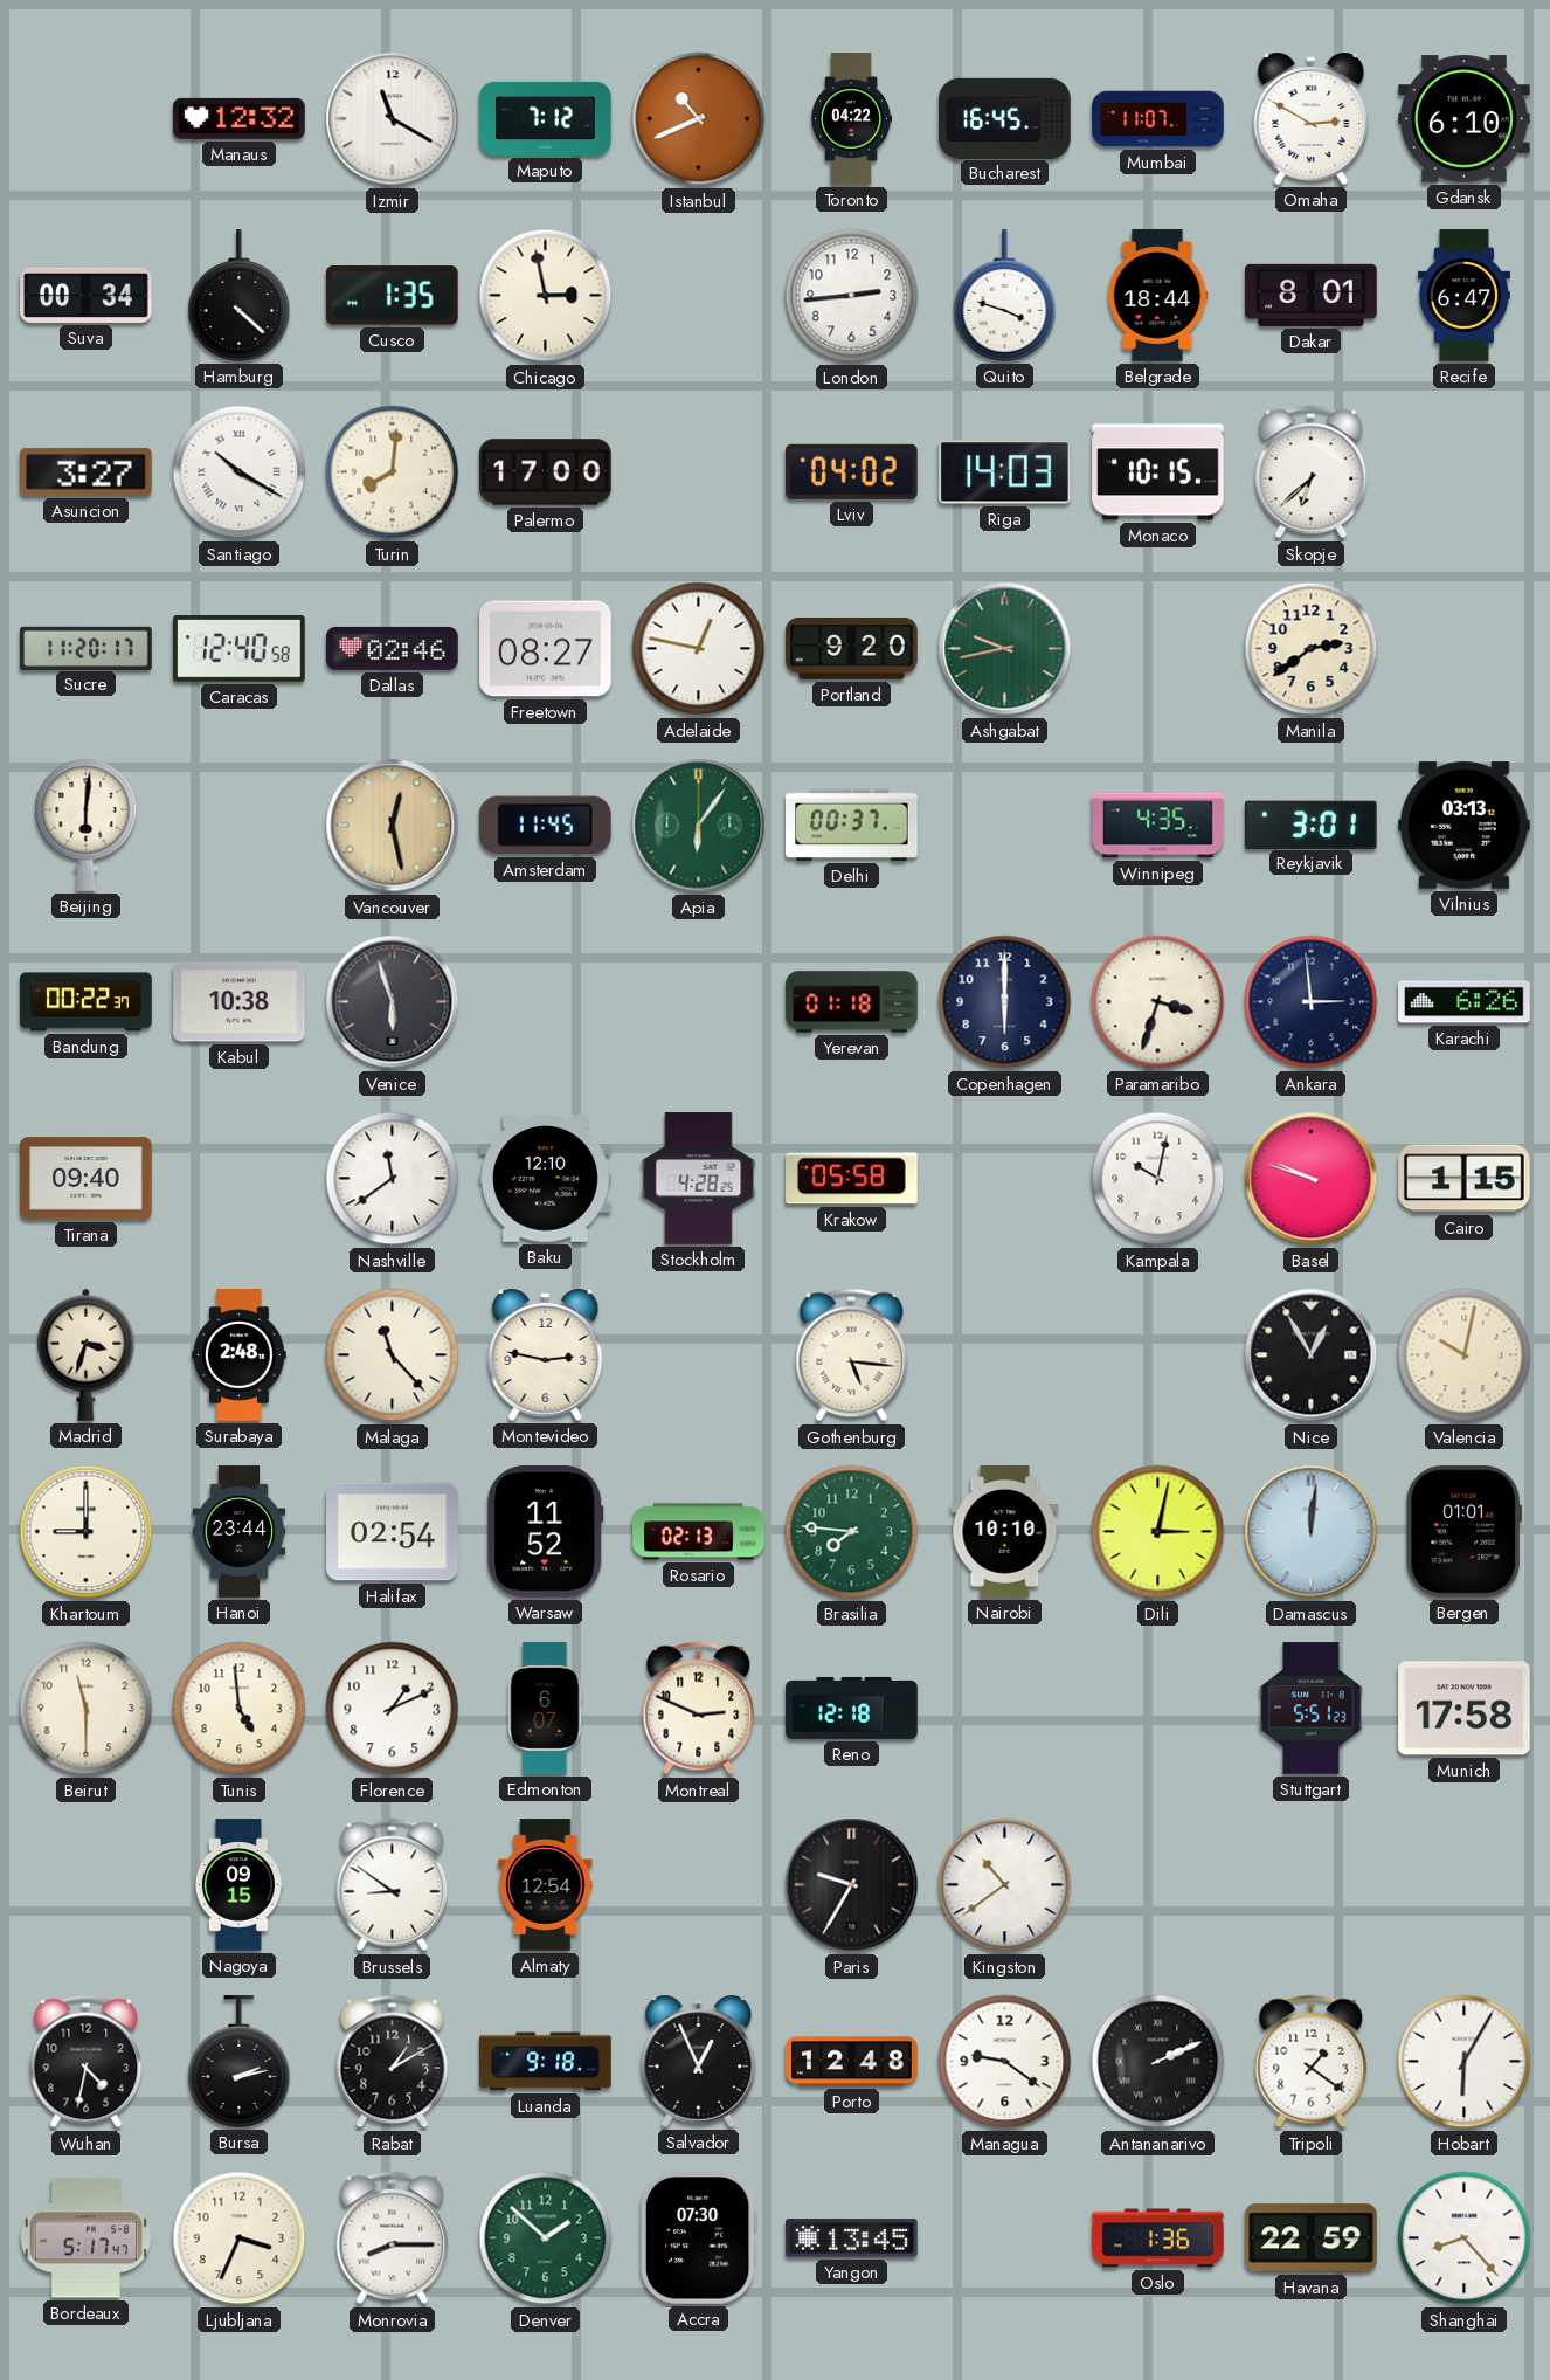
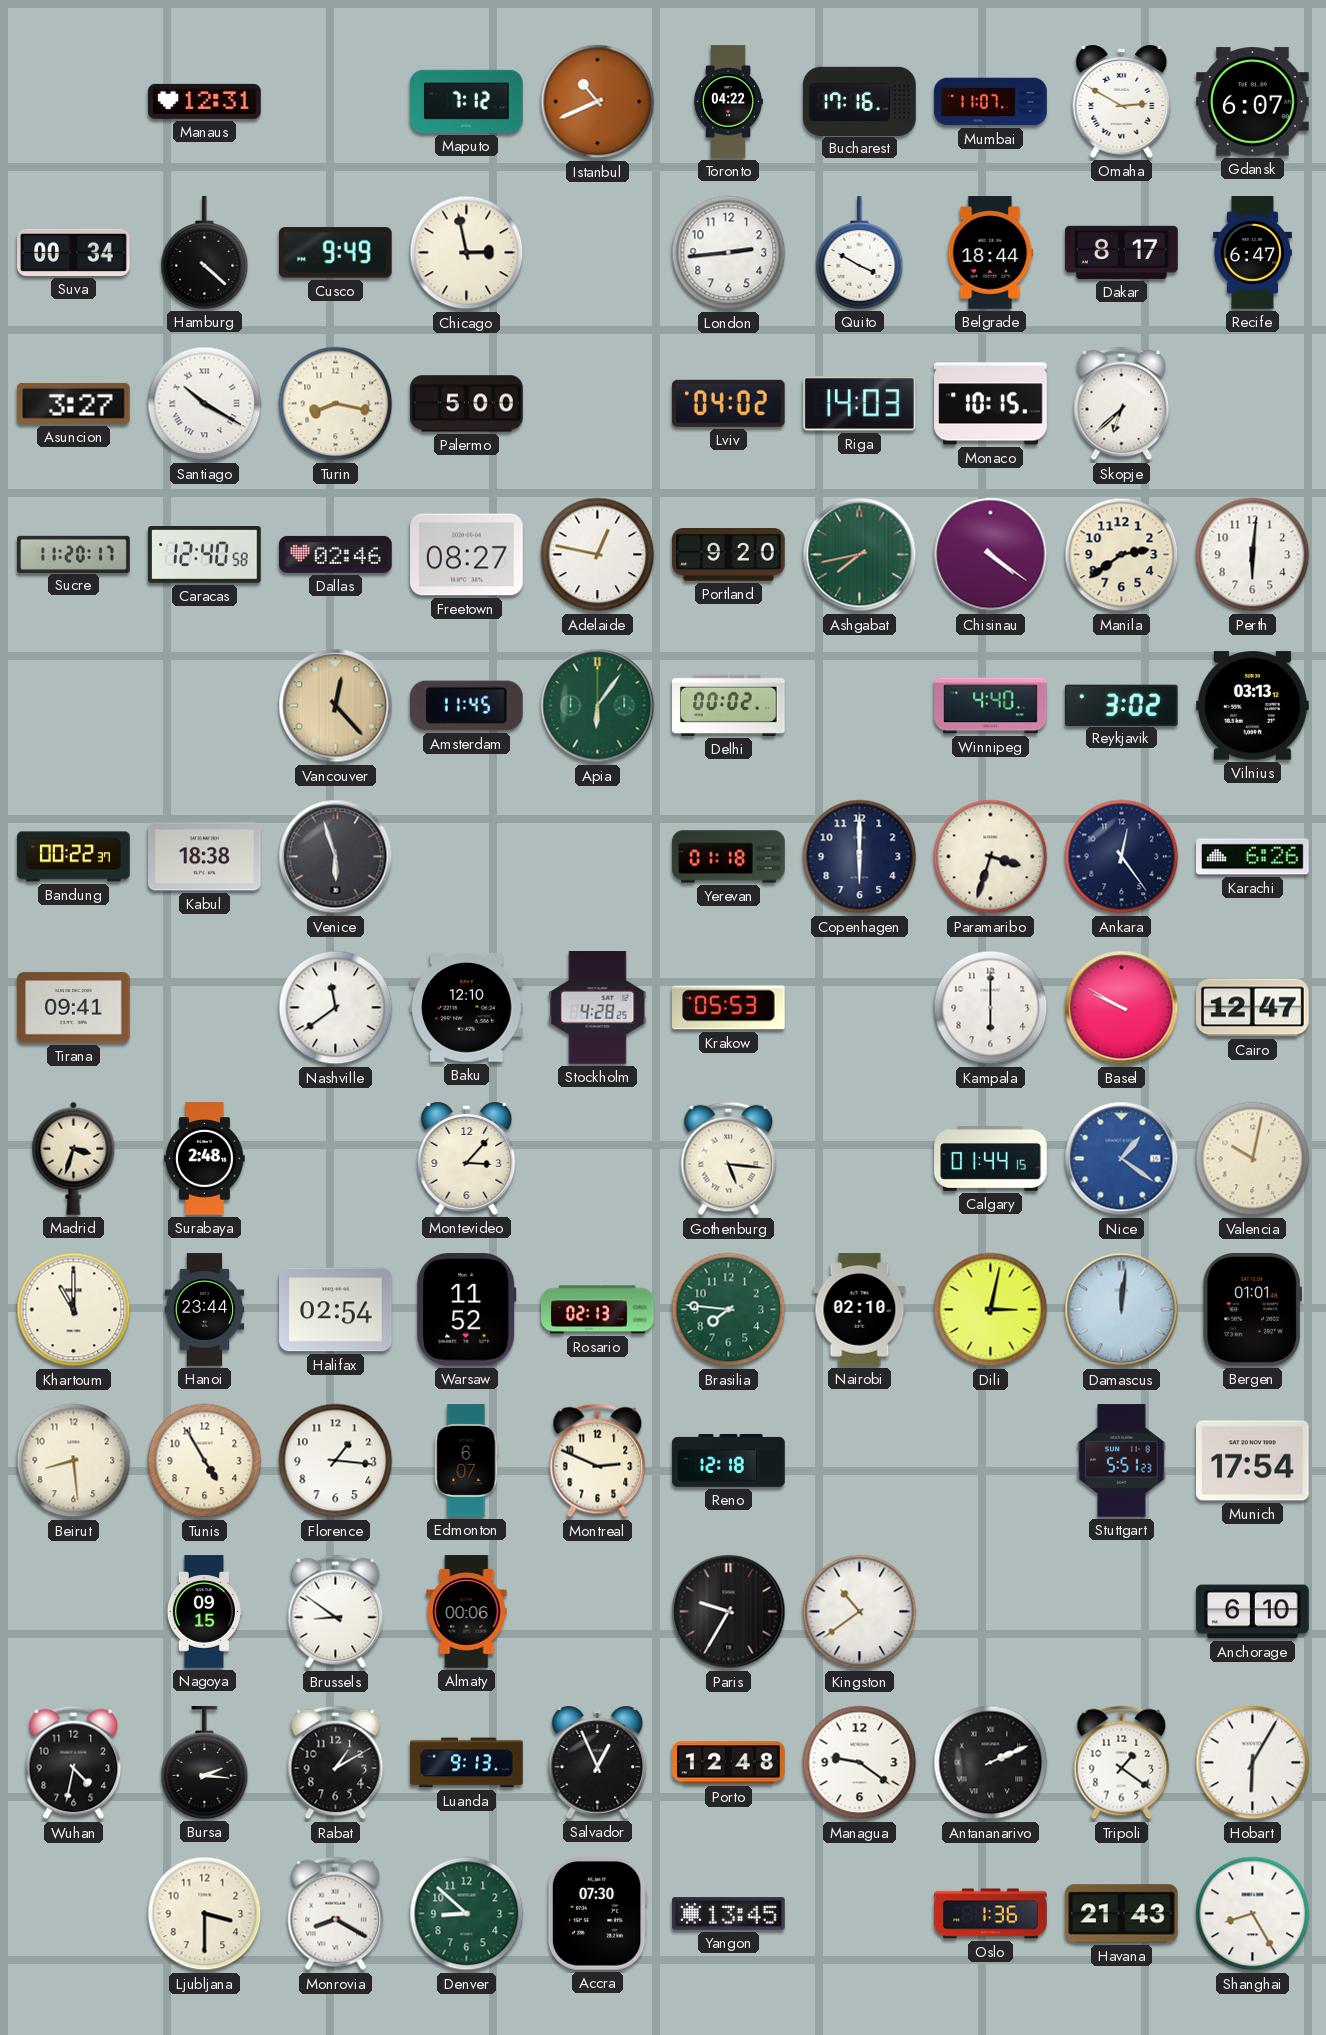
Manaus: 12:32 -> 12:31 (205, 101)
Izmir: 11:20 -> none (393, 119)
Bucharest: 16:45 -> 17:16 (860, 101)
Gdansk: 6:10 -> 6:07 (1253, 102)
Cusco: 1:35 -> 9:49 (335, 253)
Quito: 3:48 -> 3:50 (860, 253)
Dakar: 8:01 -> 8:17 (1122, 252)
Turin: 8:01 -> 8:17 (336, 404)
Palermo: 17:00 -> 5:00 (467, 404)
Ashgabat: 9:43 -> 7:43 (860, 555)
Chisinau: none -> 4:21 (991, 555)
Perth: none -> 6:01 (1253, 555)
Beijing: 6:01 -> none (87, 826)
Vancouver: 12:28 -> 12:23 (336, 706)
Delhi: 00:37 -> 00:02 (729, 705)
Winnipeg: 4:35 -> 4:40 (991, 706)
Reykjavik: 3:01 -> 3:02 (1121, 705)
Kabul: 10:38 -> 18:38 (205, 857)
Ankara: 2:59 -> 12:24 (1122, 857)
Tirana: 09:40 -> 09:41 (74, 1008)
Krakow: 05:58 -> 05:53 (729, 1008)
Kampala: 10:02 -> 6:00 (991, 1008)
Basel: 9:48 -> 9:50 (1122, 1008)
Cairo: 1:15 -> 12:47 (1253, 1008)
Malaga: 11:23 -> none (393, 1355)
Montevideo: 2:47 -> 3:07 (467, 1158)
Calgary: none -> 01:44 (991, 1159)
Nice: 12:55 -> 1:21 (1122, 1159)
Nice dial: black -> blue (1122, 1159)
Khartoum: 9:00 -> 11:00 (74, 1310)
Nairobi: 10:10 -> 02:10 (860, 1310)
Beirut: 11:30 -> 8:29 (74, 1461)
Tunis: 4:59 -> 4:55 (205, 1461)
Florence: 1:11 -> 1:16 (336, 1461)
Munich: 17:58 -> 17:54 (1253, 1461)
Almaty: 12:54 -> 00:06 (467, 1612)
Anchorage: none -> 6:10 (1253, 1612)
Bursa: 2:13 -> 2:16 (205, 1763)
Luanda: 9:18 -> 9:13 (467, 1763)
Bordeaux: 5:17 -> none (87, 2238)
Ljubljana: 3:34 -> 3:30 (205, 1914)
Monrovia: 8:15 -> 8:20 (336, 1914)
Denver: 1:52 -> 8:52 (467, 1914)
Havana: 22:59 -> 21:43 (1122, 1914)
Shanghai: 8:23 -> 8:25 (1253, 1914)
